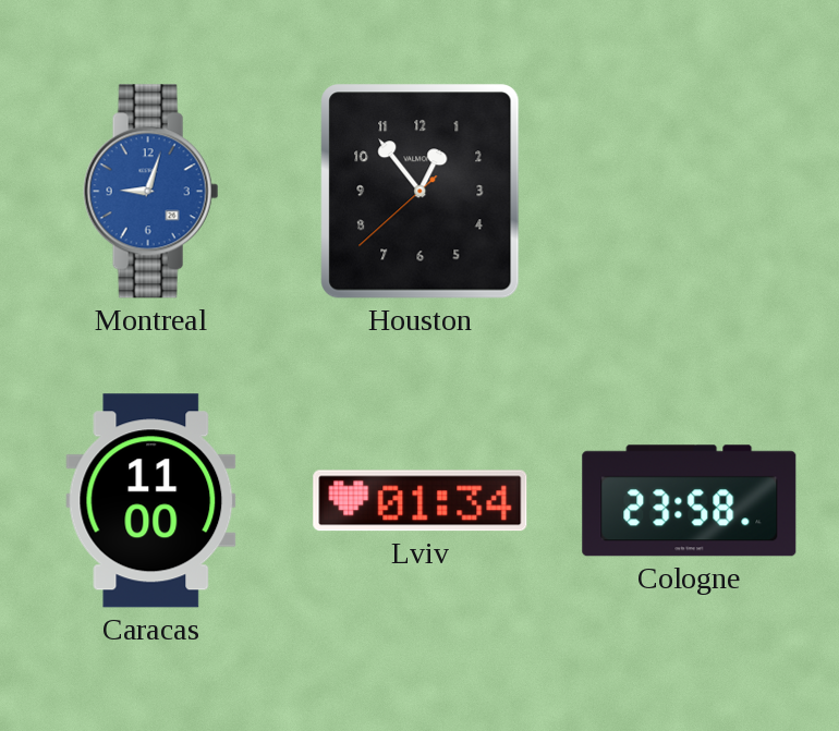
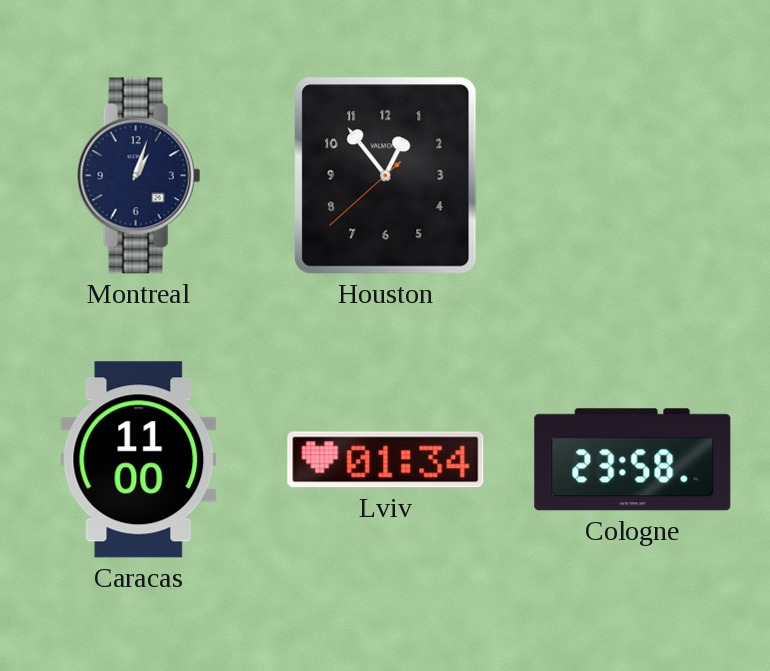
Montreal: 9:03 -> 1:03 (139, 176)
Montreal dial: blue -> navy (139, 176)
